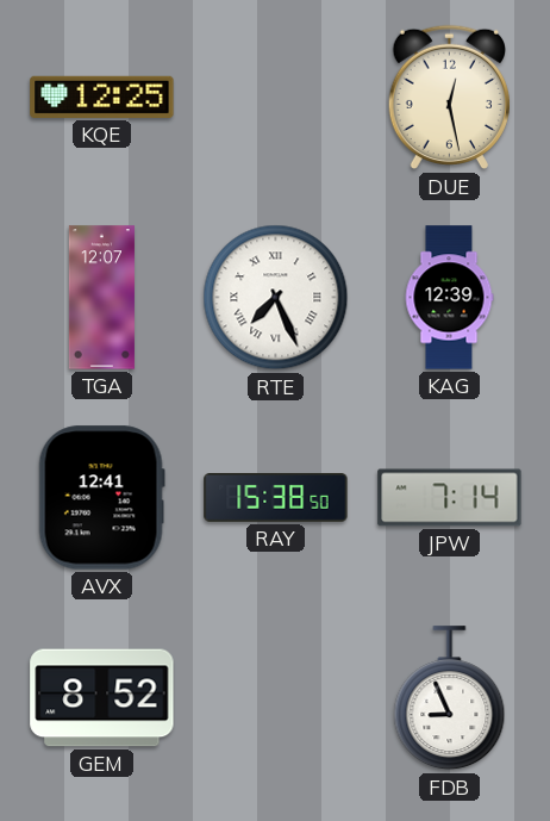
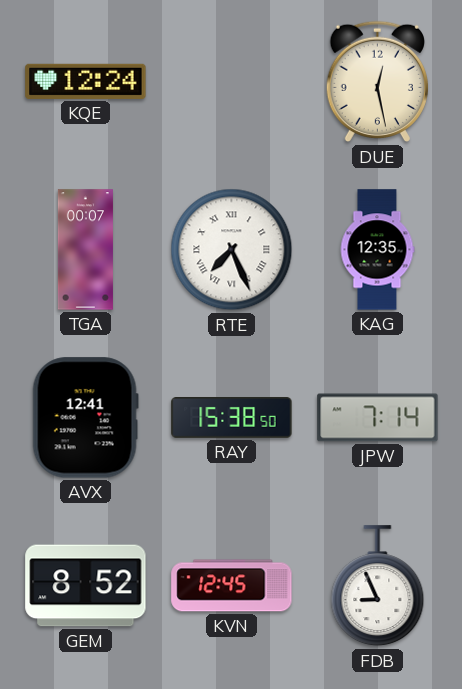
KQE: 12:25 -> 12:24 (86, 81)
TGA: 12:07 -> 00:07 (85, 250)
KAG: 12:39 -> 12:35 (377, 250)
KVN: none -> 12:45 (232, 586)
